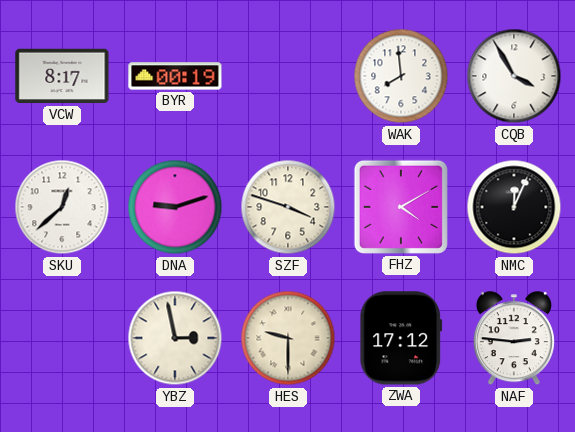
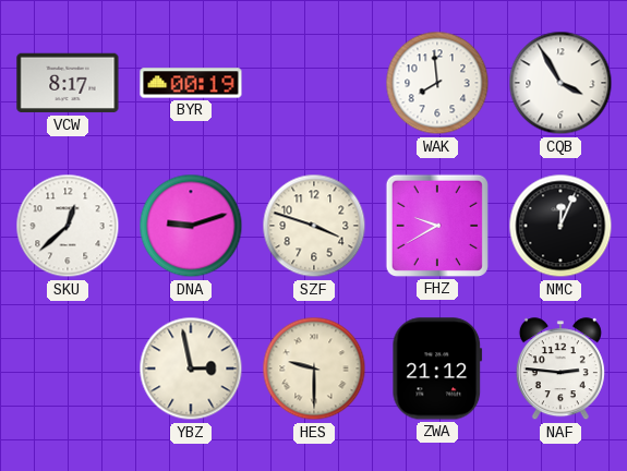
FHZ: 4:10 -> 9:40 (437, 226)
ZWA: 17:12 -> 21:12 (437, 369)
